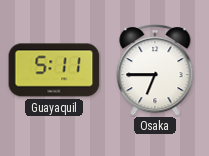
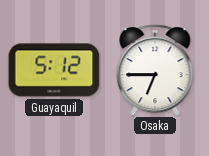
Guayaquil: 5:11 -> 5:12 (54, 70)
